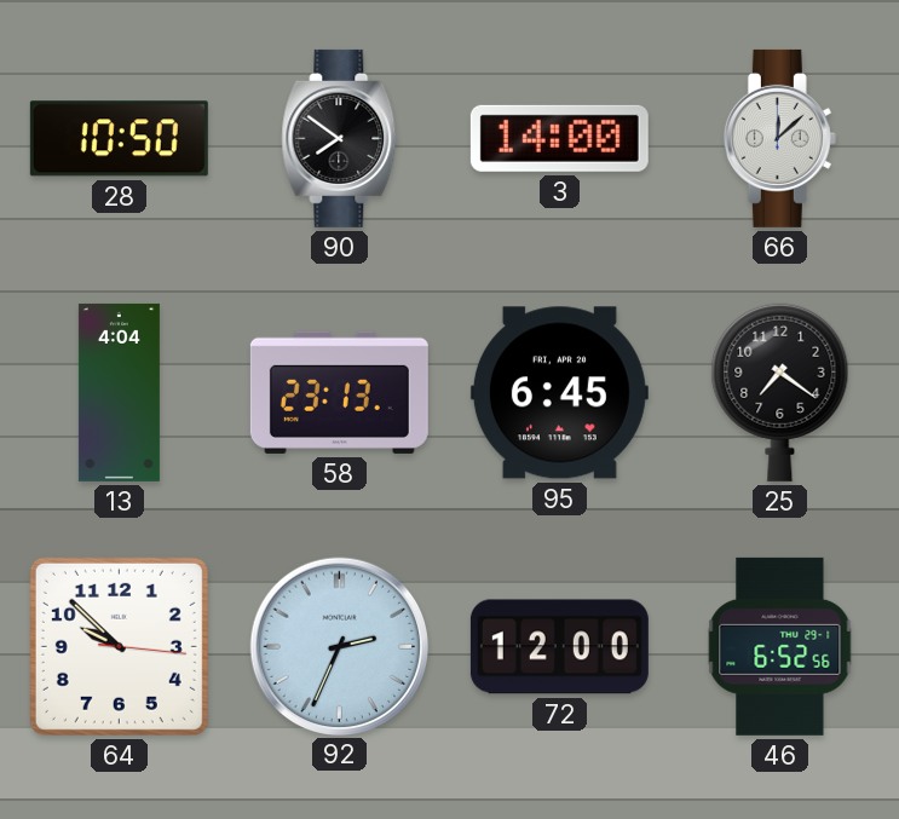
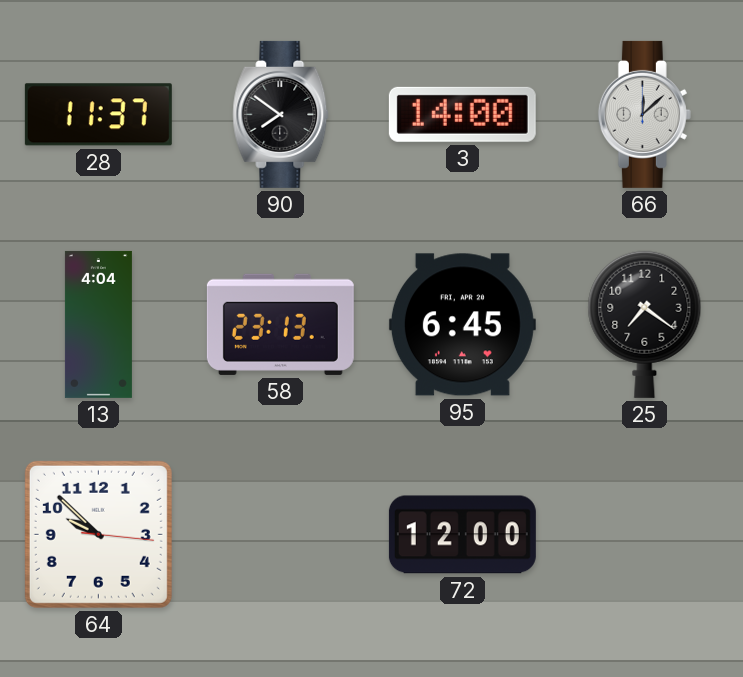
28: 10:50 -> 11:37 (98, 115)
92: 2:34 -> none (339, 646)
46: 6:52 -> none (780, 646)
